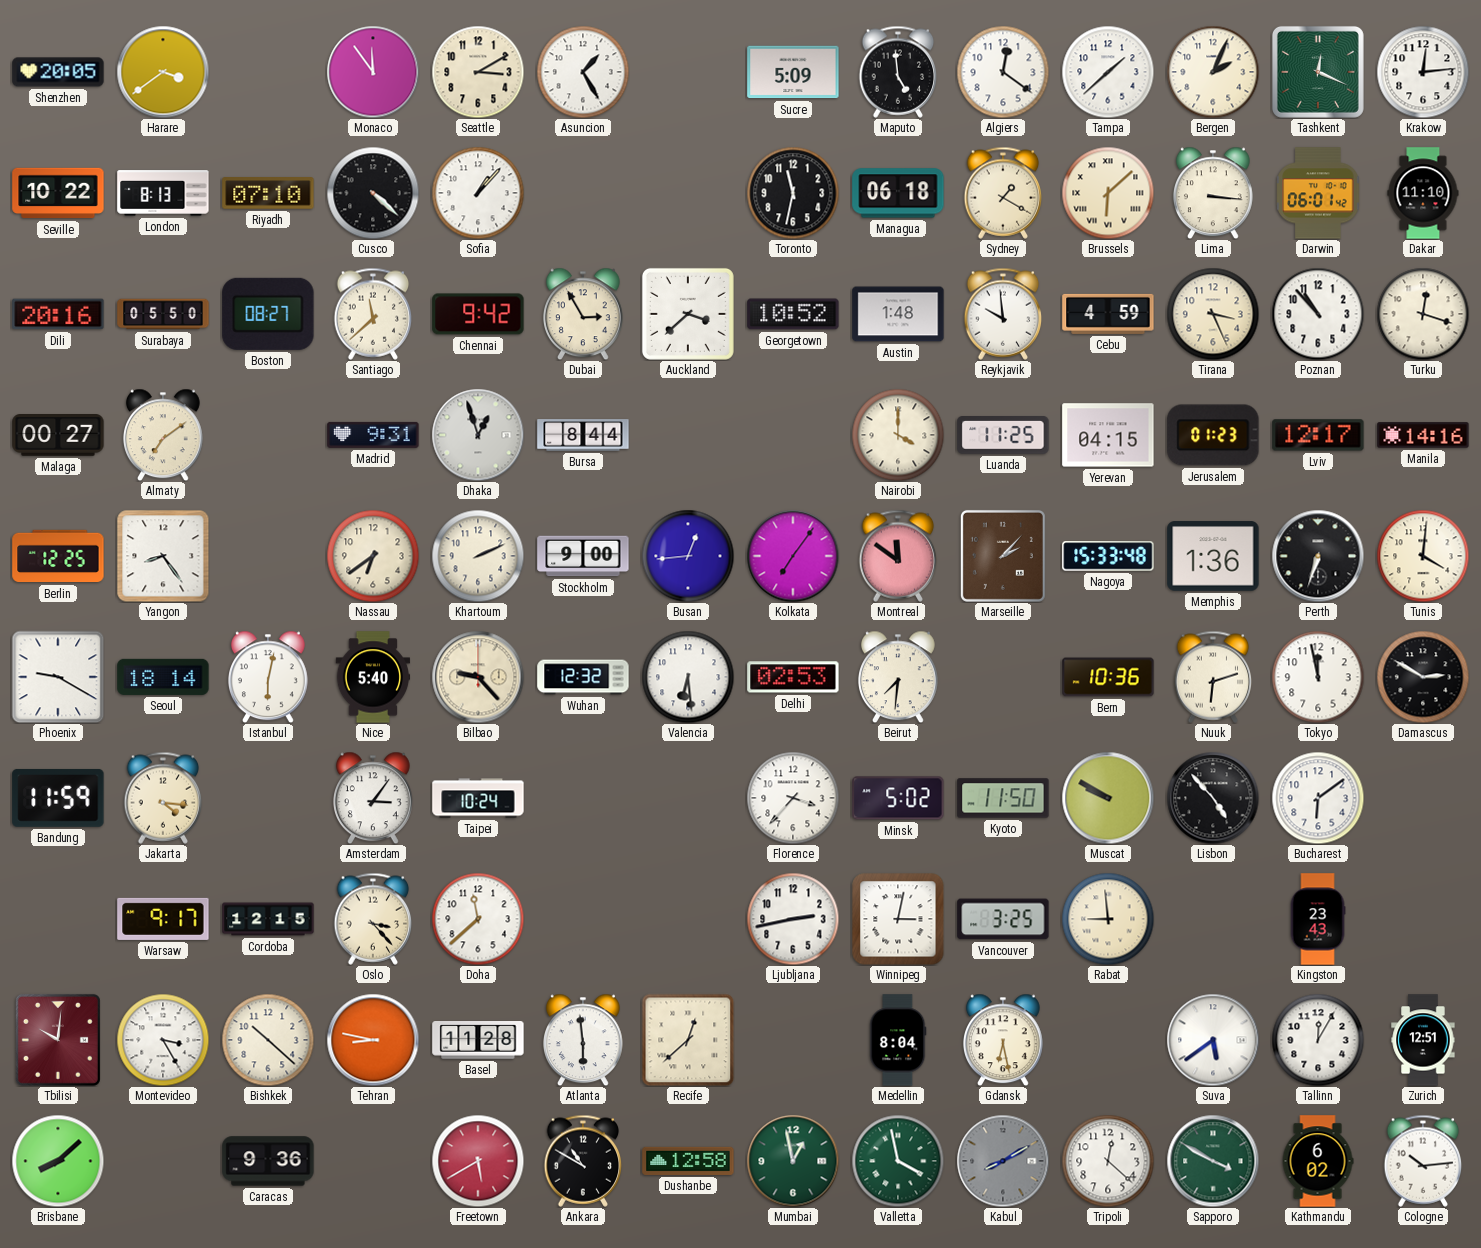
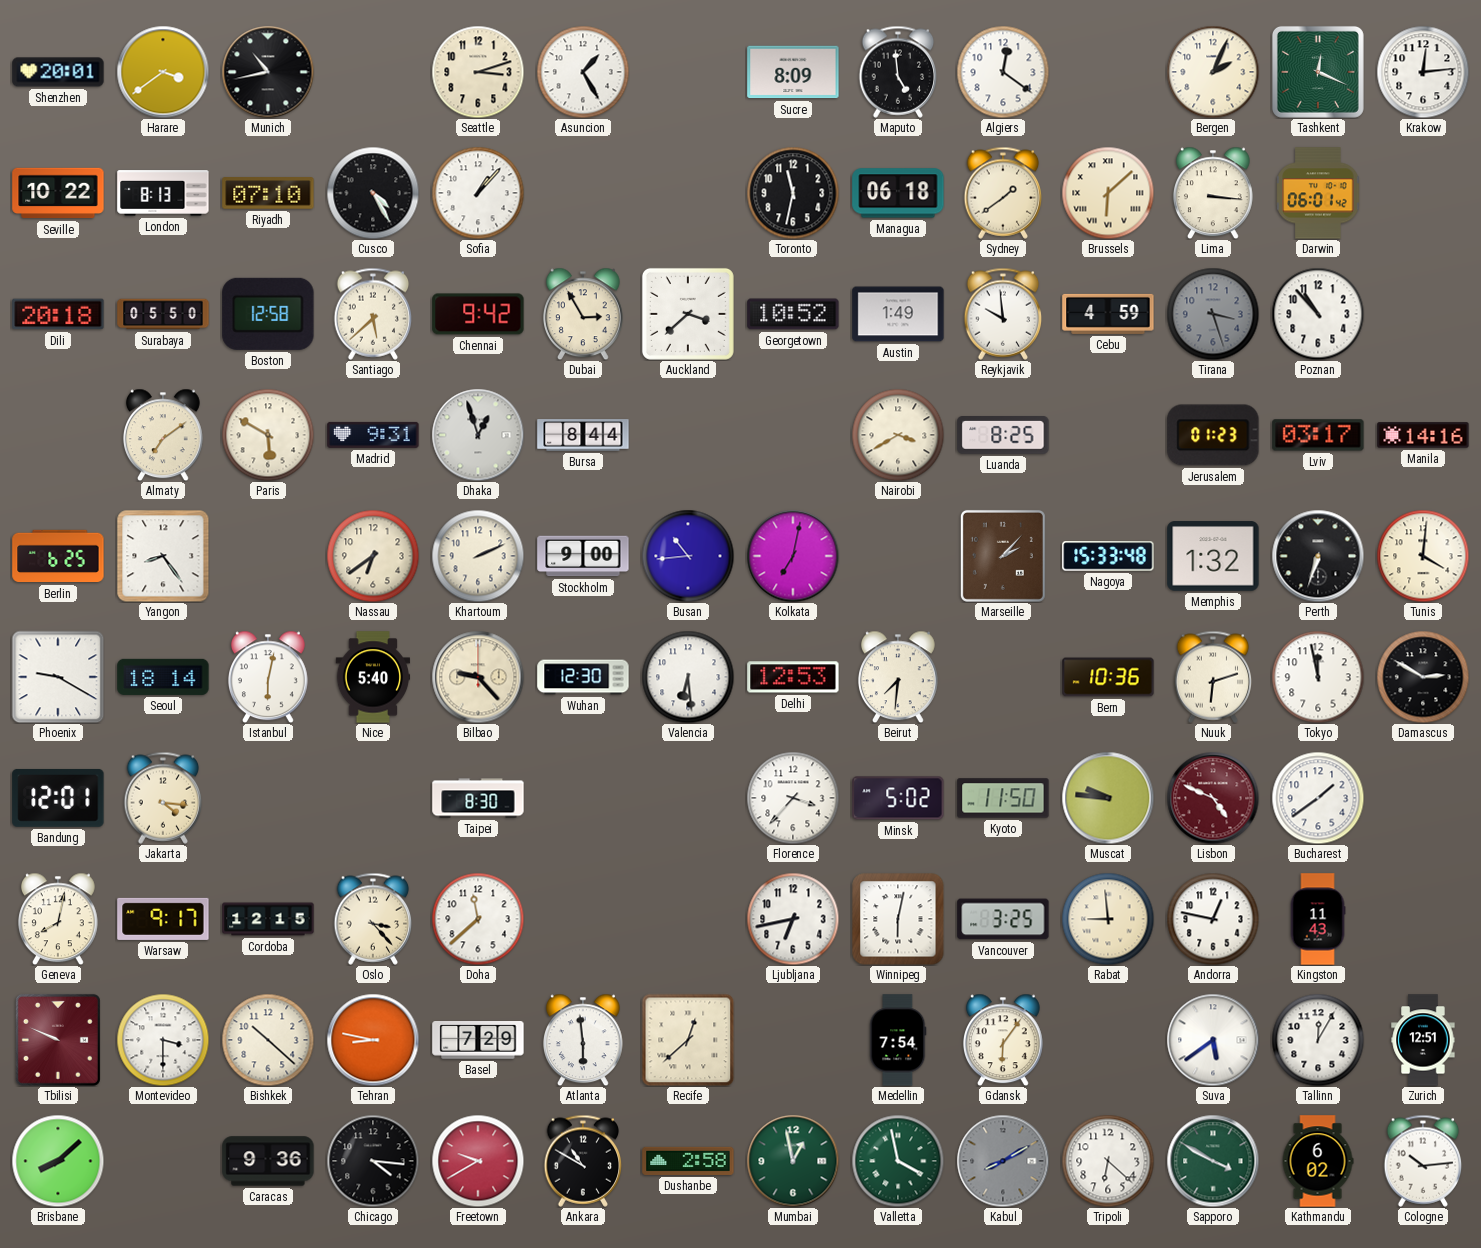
Shenzhen: 20:05 -> 20:01 (58, 72)
Munich: none -> 10:43 (268, 72)
Monaco: 11:54 -> none (373, 72)
Seattle: 3:10 -> 3:12 (478, 72)
Sucre: 5:09 -> 8:09 (793, 72)
Tampa: 1:38 -> none (1108, 72)
Cusco: 4:22 -> 4:25 (373, 193)
Sydney: 1:20 -> 1:39 (1003, 193)
Dakar: 11:10 -> none (1423, 193)
Dili: 20:16 -> 20:18 (58, 314)
Boston: 08:27 -> 12:58 (268, 314)
Santiago: 11:38 -> 5:38 (373, 314)
Austin: 1:48 -> 1:49 (898, 314)
Tirana: 3:26 -> 3:27 (1213, 314)
Tirana dial: cream -> grey (1213, 314)
Turku: 12:18 -> none (1423, 314)
Malaga: 00:27 -> none (58, 436)
Paris: none -> 5:50 (268, 435)
Nairobi: 4:00 -> 3:40 (898, 435)
Luanda: 11:25 -> 8:25 (1003, 436)
Yerevan: 04:15 -> none (1108, 435)
Lviv: 12:17 -> 03:17 (1318, 435)
Berlin: 12:25 -> 6:25 (58, 556)
Busan: 12:44 -> 10:44 (688, 556)
Kolkata: 7:06 -> 7:02 (793, 556)
Montreal: 11:51 -> none (898, 556)
Memphis: 1:36 -> 1:32 (1213, 556)
Wuhan: 12:32 -> 12:30 (583, 677)
Delhi: 02:53 -> 12:53 (793, 677)
Bandung: 11:59 -> 12:01 (58, 798)
Amsterdam: 3:06 -> none (373, 798)
Taipei: 10:24 -> 8:30 (478, 798)
Muscat: 9:50 -> 9:46 (1108, 798)
Lisbon: 4:53 -> 4:49 (1213, 798)
Lisbon dial: black -> burgundy (1213, 798)
Bucharest: 6:09 -> 1:39 (1318, 798)
Geneva: none -> 8:02 (58, 919)
Ljubljana: 2:43 -> 6:43 (793, 919)
Winnipeg: 3:02 -> 6:02 (898, 919)
Andorra: none -> 12:47 (1213, 919)
Kingston: 23:43 -> 11:43 (1318, 919)
Tbilisi: 10:01 -> 9:49 (58, 1040)
Montevideo: 3:25 -> 3:30 (163, 1040)
Basel: 11:28 -> 7:29 (478, 1041)
Medellin: 8:04 -> 7:54 (898, 1040)
Gdansk: 6:28 -> 6:06 (1003, 1040)
Chicago: none -> 4:16 (373, 1161)
Freetown: 5:40 -> 9:40 (478, 1161)
Dushanbe: 12:58 -> 2:58 (688, 1161)
Tripoli: 12:22 -> 6:22 (1108, 1161)
